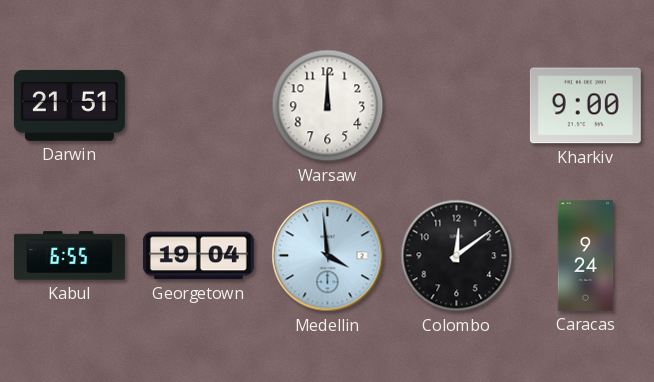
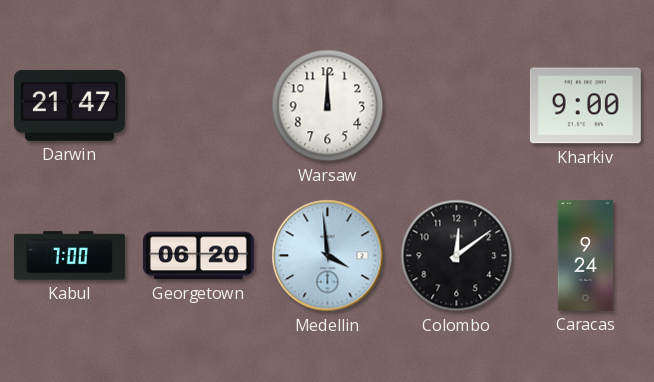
Darwin: 21:51 -> 21:47 (69, 105)
Kabul: 6:55 -> 7:00 (69, 256)
Georgetown: 19:04 -> 06:20 (198, 256)
